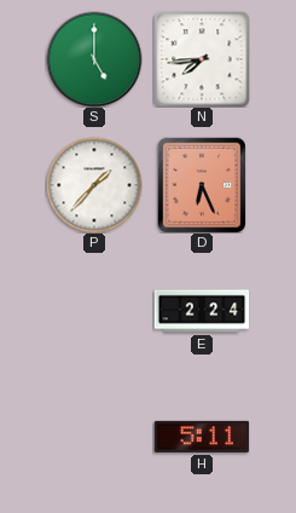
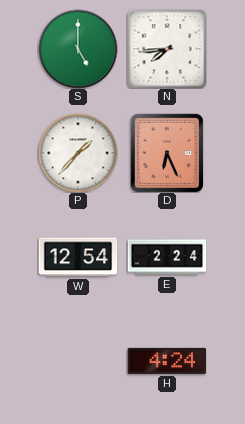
W: none -> 12:54 (78, 257)
H: 5:11 -> 4:24 (167, 361)
